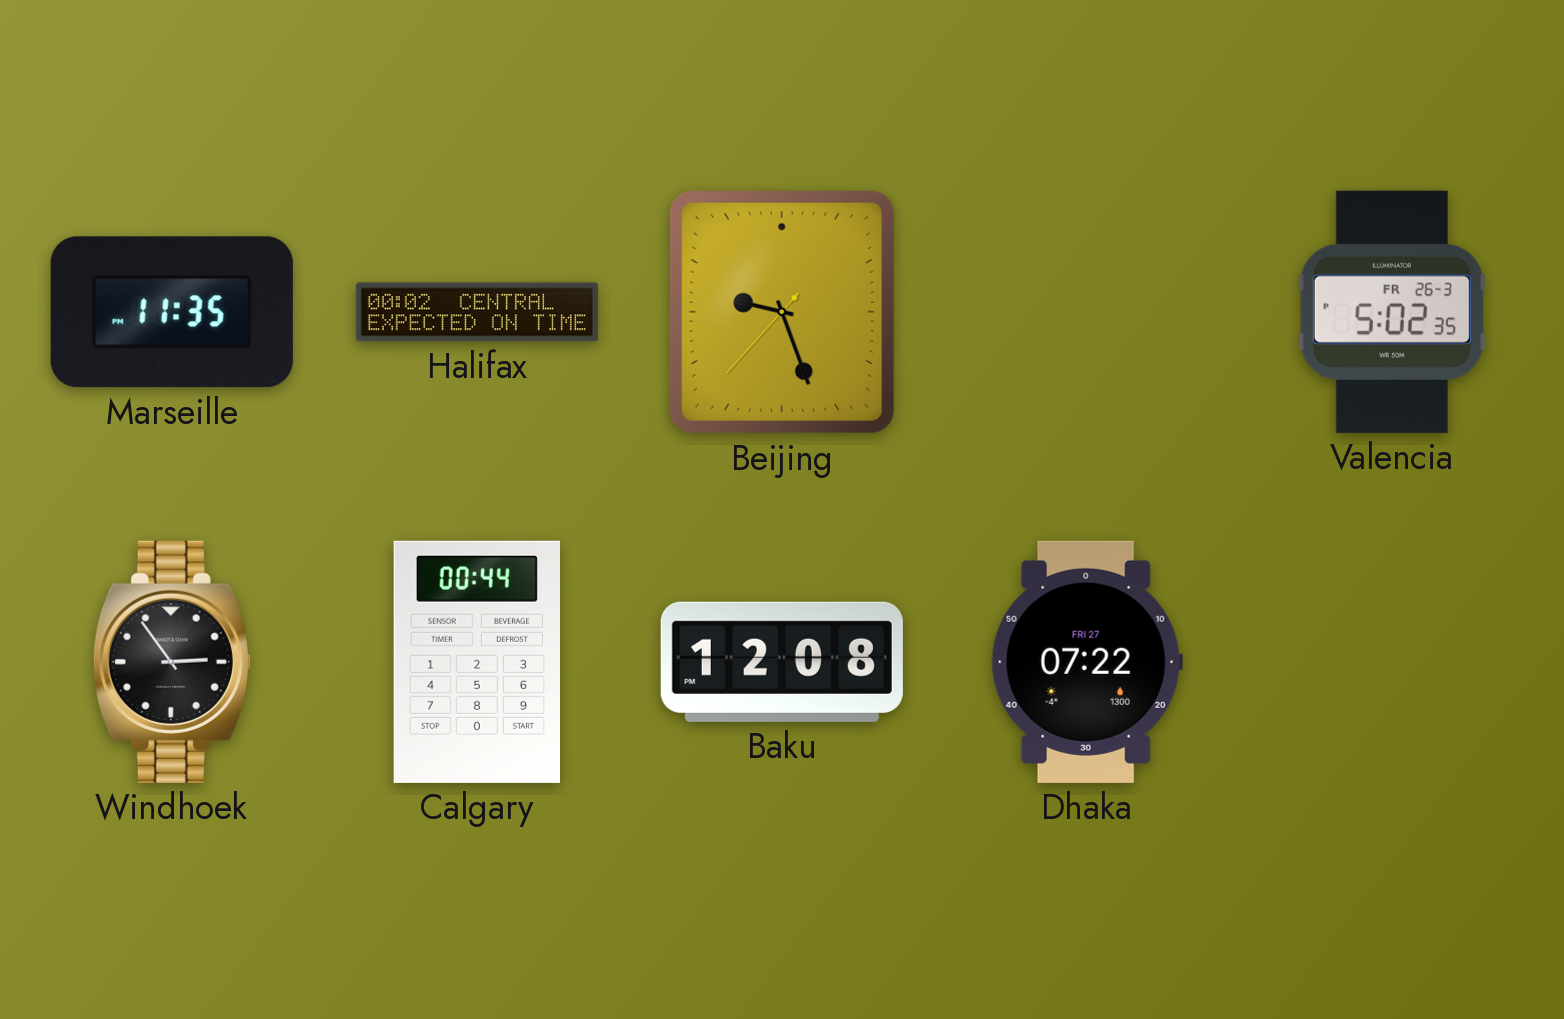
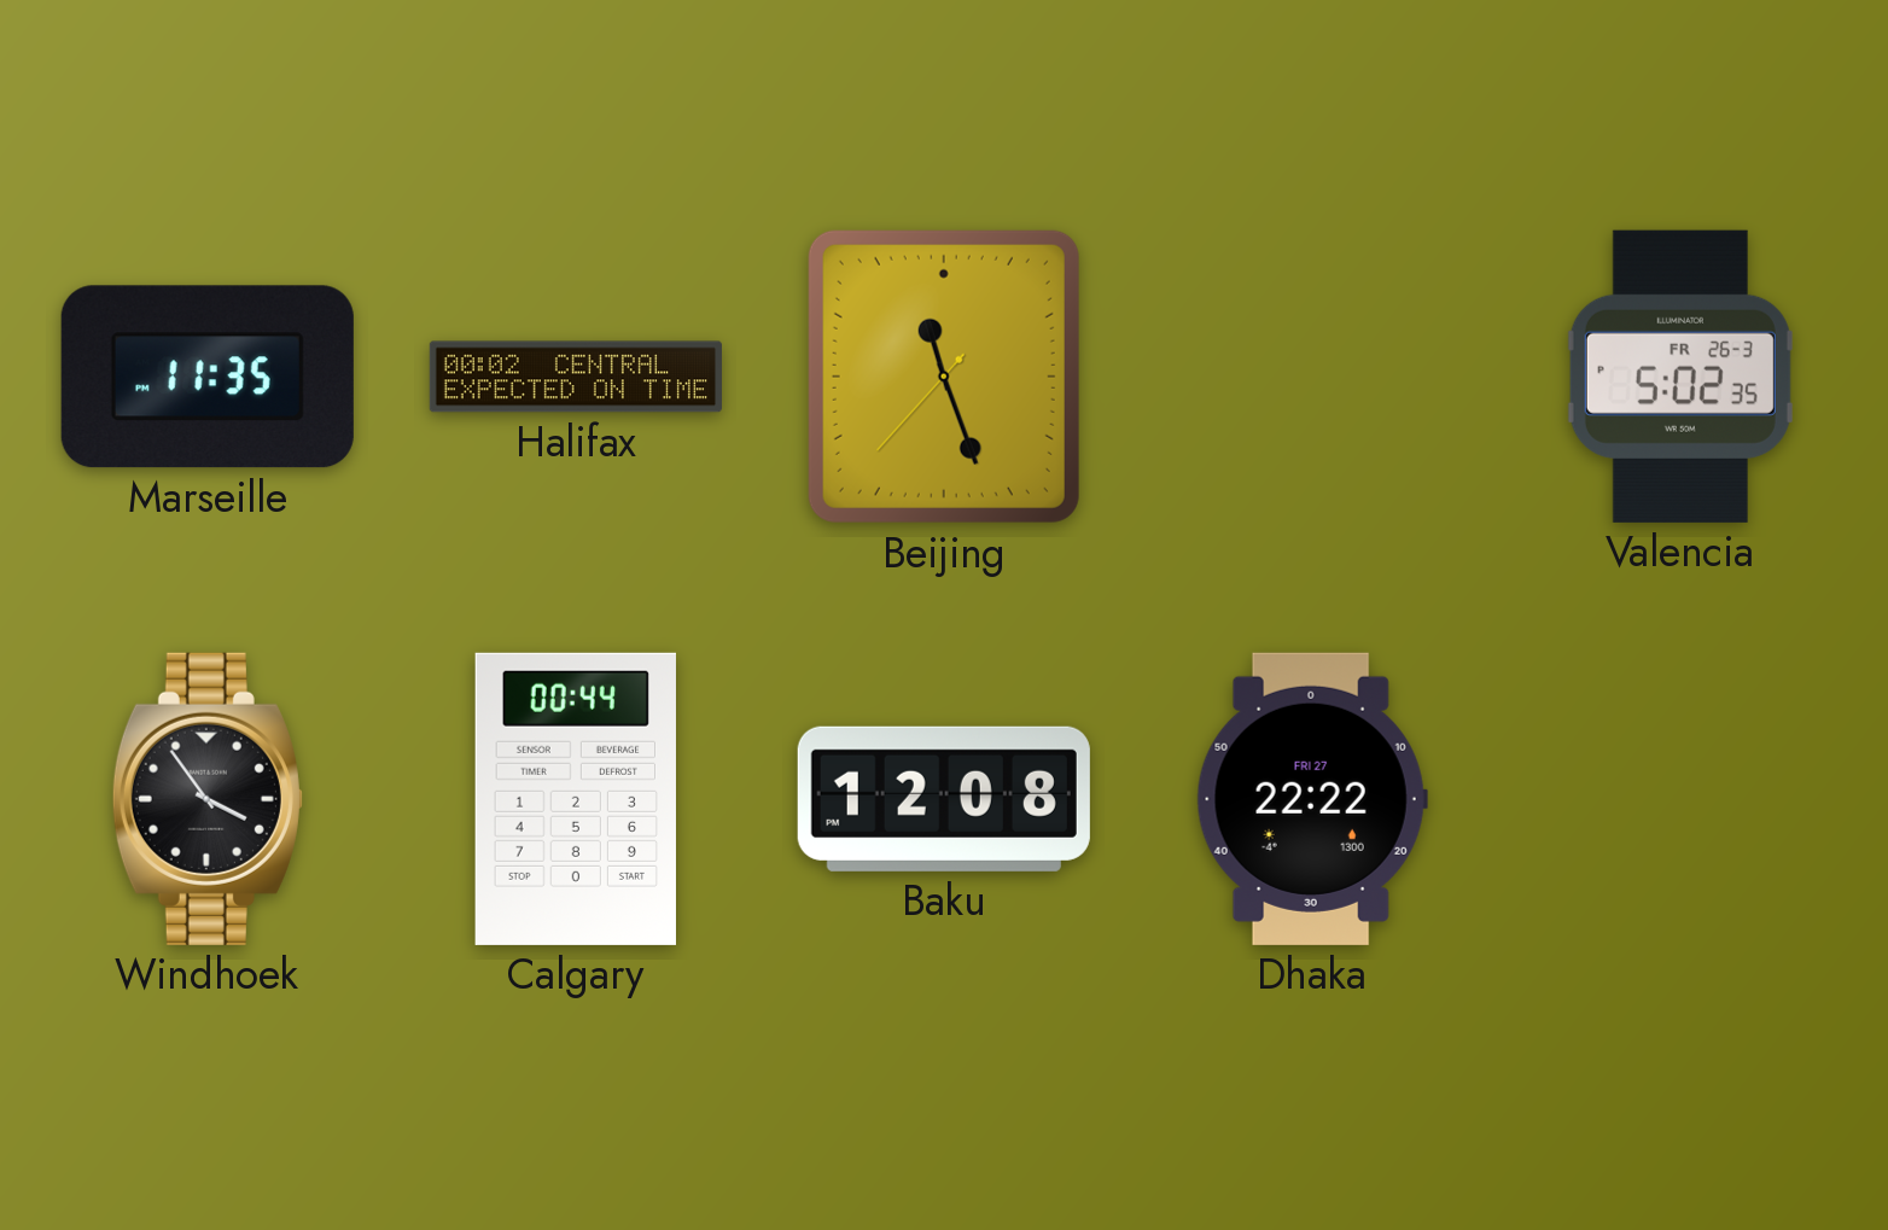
Beijing: 9:26 -> 11:26 (944, 377)
Windhoek: 2:54 -> 3:54 (208, 799)
Dhaka: 07:22 -> 22:22 (1312, 799)
